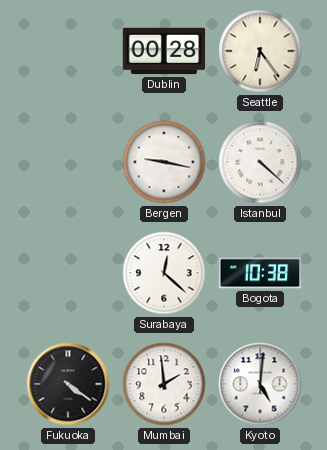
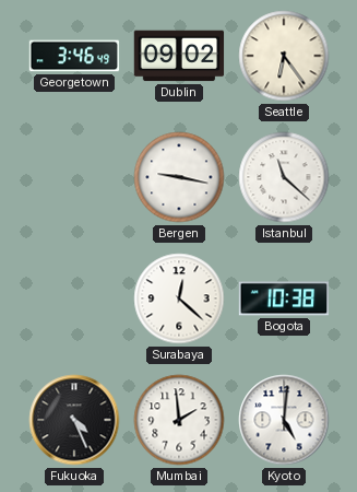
Georgetown: none -> 3:46 (74, 56)
Dublin: 00:28 -> 09:02 (179, 56)
Istanbul: 4:22 -> 11:22 (284, 177)
Fukuoka: 4:21 -> 4:26 (74, 420)
